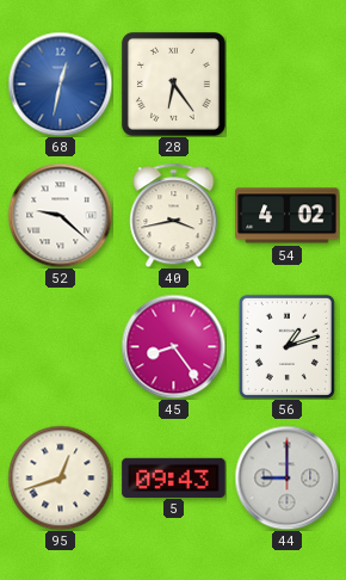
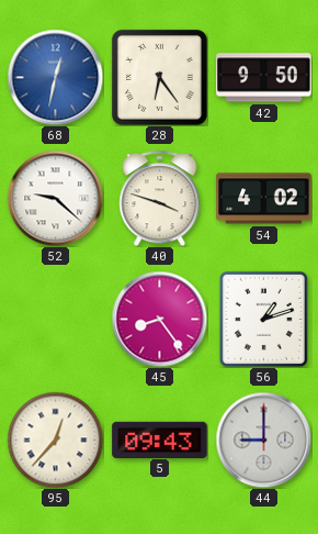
42: none -> 9:50 (264, 78)
40: 3:43 -> 3:48 (160, 198)
95: 12:42 -> 12:37 (55, 440)
